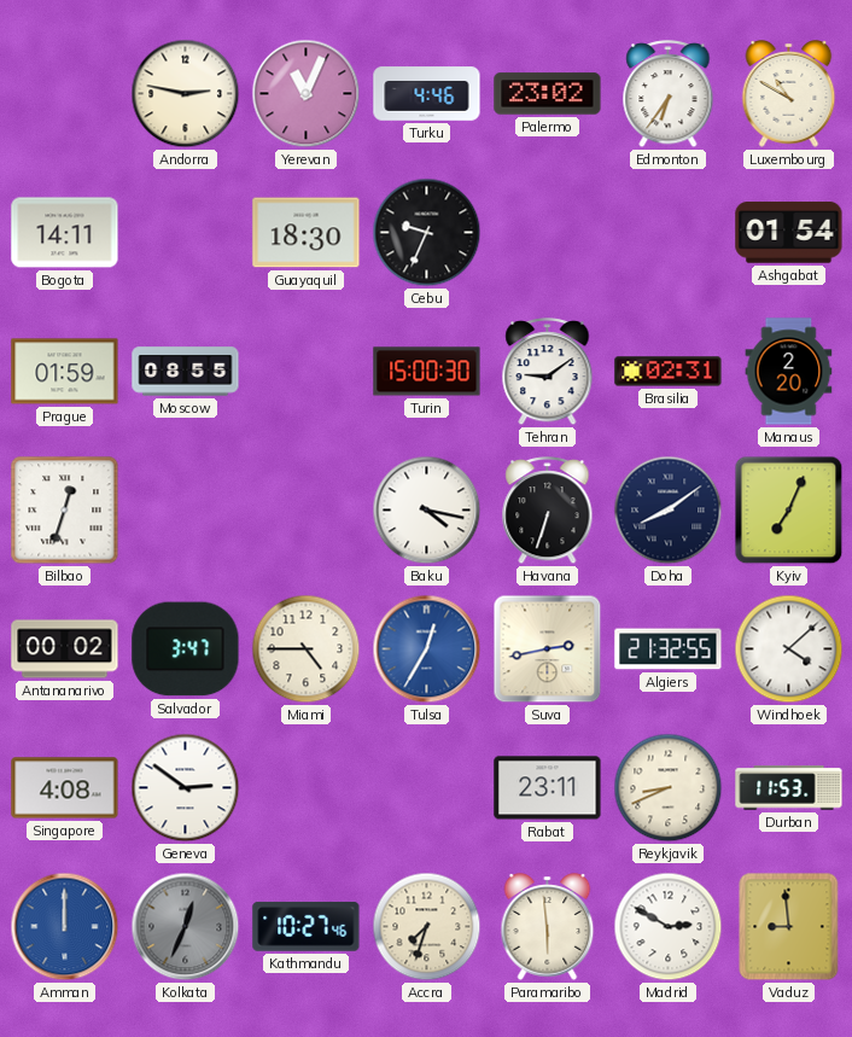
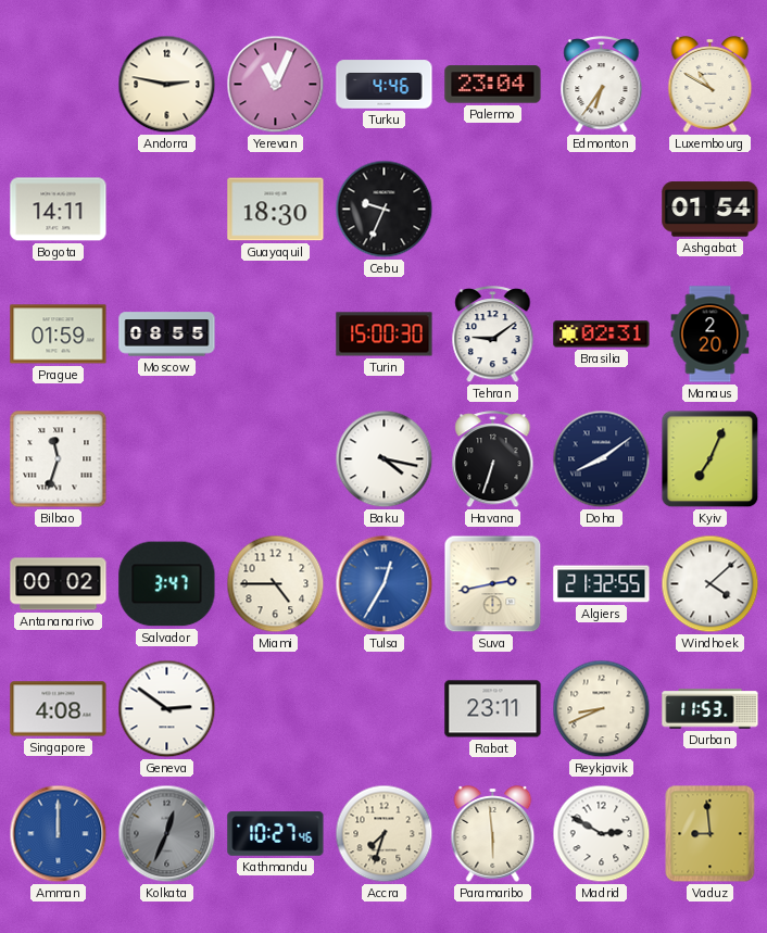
Palermo: 23:02 -> 23:04 (493, 85)
Bilbao: 12:33 -> 11:33 (59, 459)
